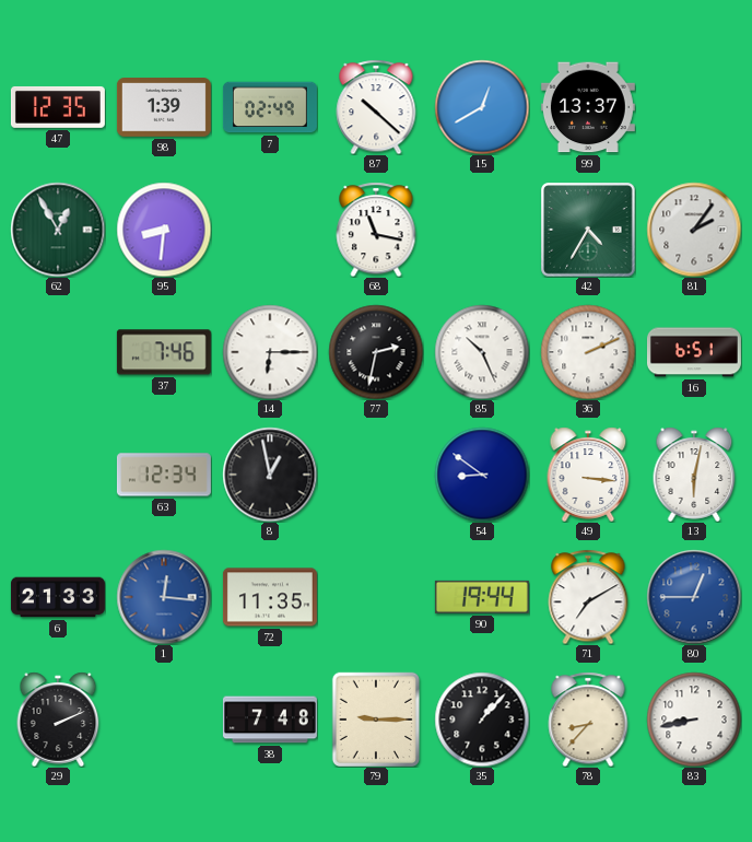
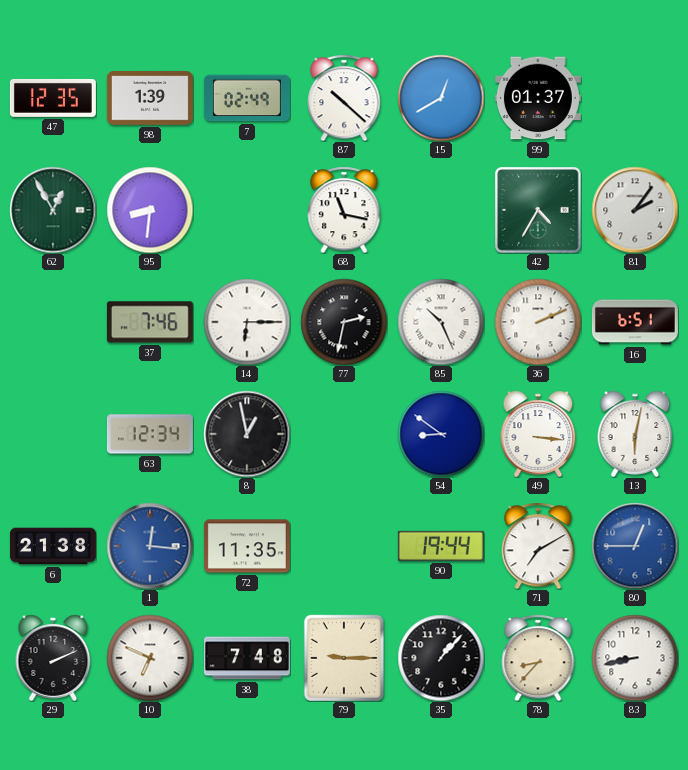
99: 13:37 -> 01:37 (538, 98)
6: 21:33 -> 21:38 (53, 546)
10: none -> 6:49 (150, 658)
